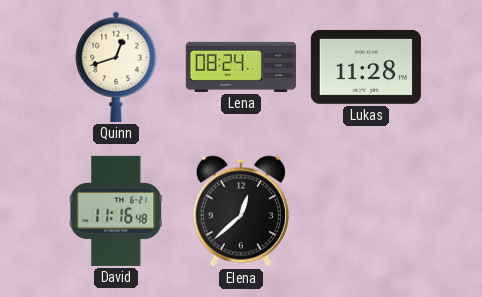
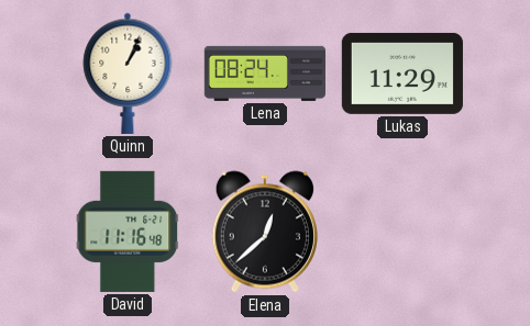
Quinn: 12:42 -> 1:04 (128, 74)
Lukas: 11:28 -> 11:29 (402, 74)
